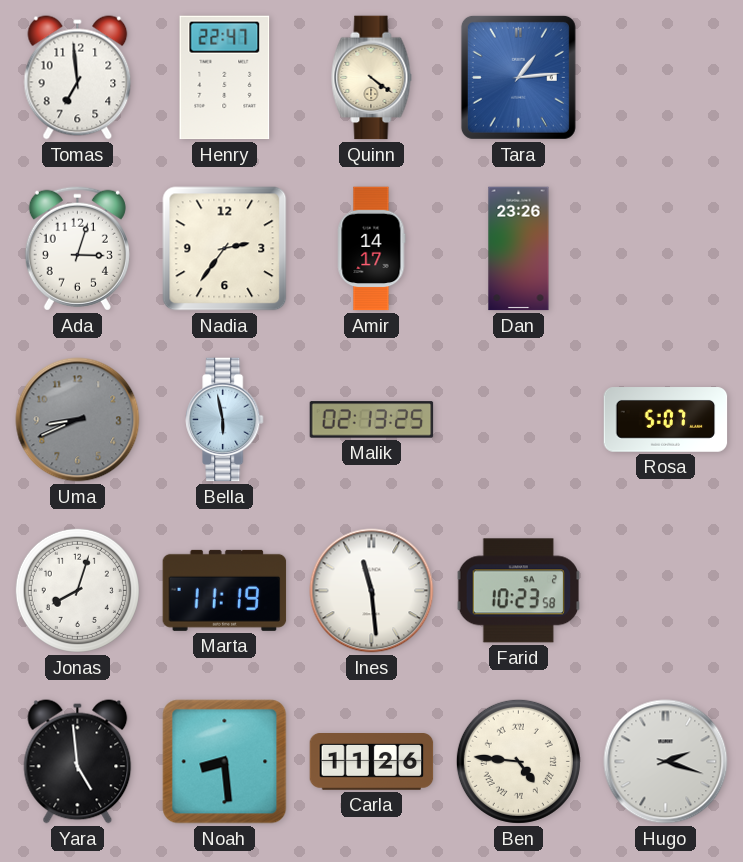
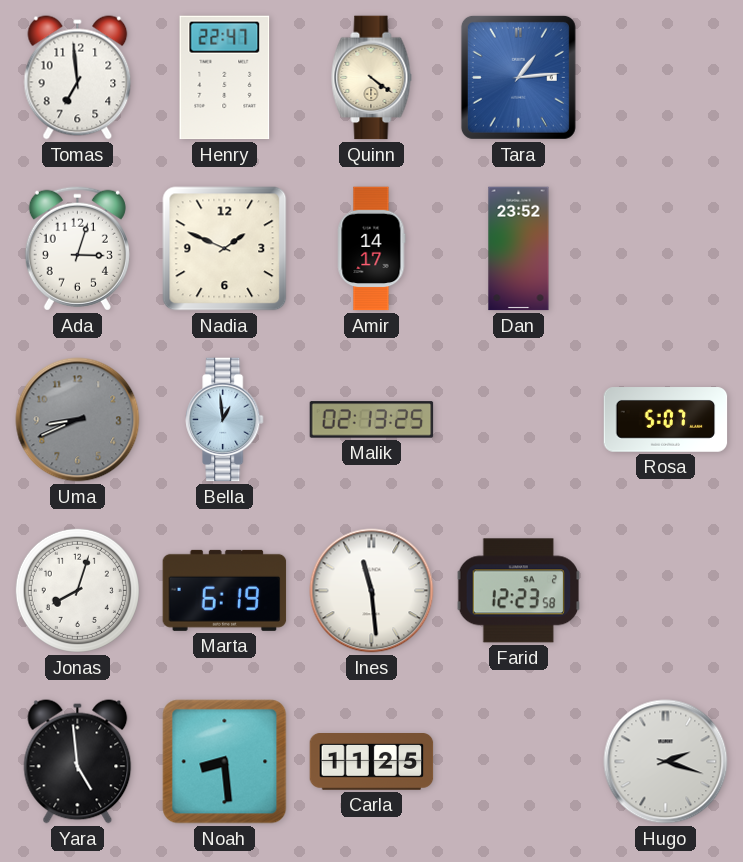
Nadia: 2:36 -> 1:49 (225, 249)
Dan: 23:26 -> 23:52 (519, 249)
Bella: 5:58 -> 12:59 (225, 420)
Marta: 11:19 -> 6:19 (225, 590)
Farid: 10:23 -> 12:23 (518, 591)
Carla: 11:26 -> 11:25 (372, 762)
Ben: 4:46 -> none (518, 761)
